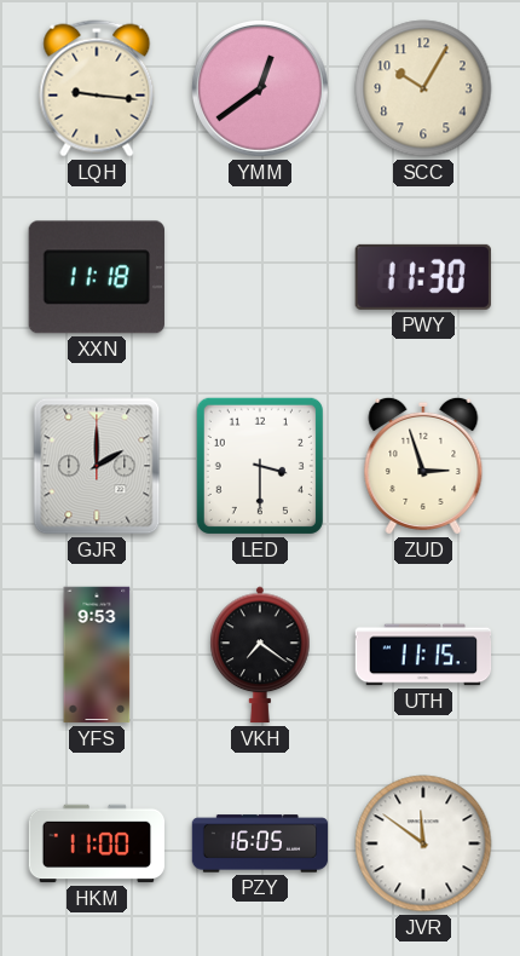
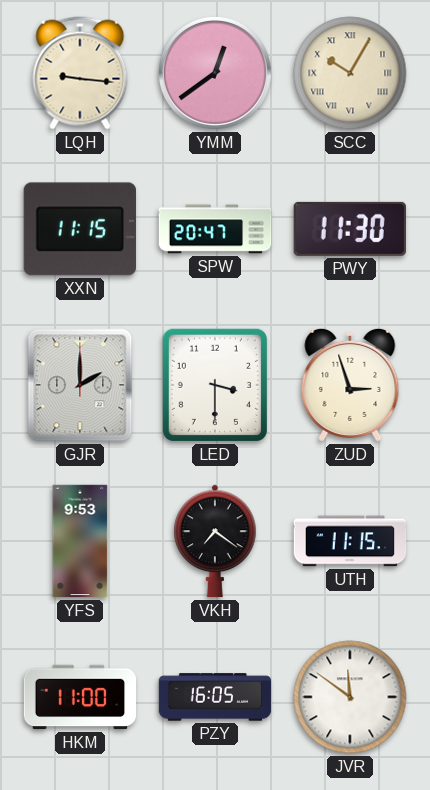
SCC numerals: Arabic -> Roman (350, 73)
XXN: 11:18 -> 11:15 (80, 229)
SPW: none -> 20:47 (215, 229)
